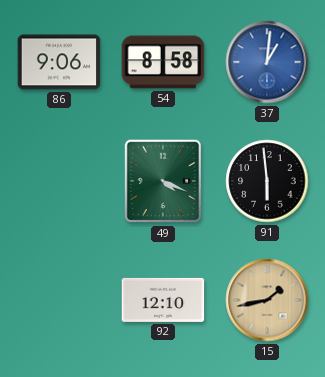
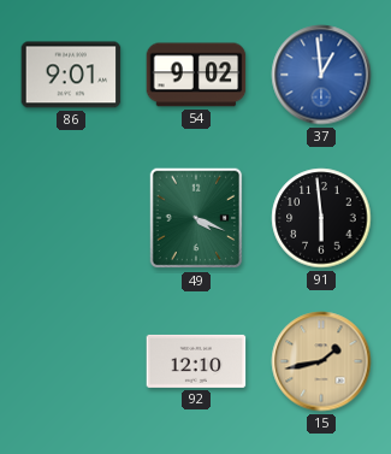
86: 9:06 -> 9:01 (71, 75)
54: 8:58 -> 9:02 (196, 75)
37: 1:01 -> 12:59 (321, 75)
